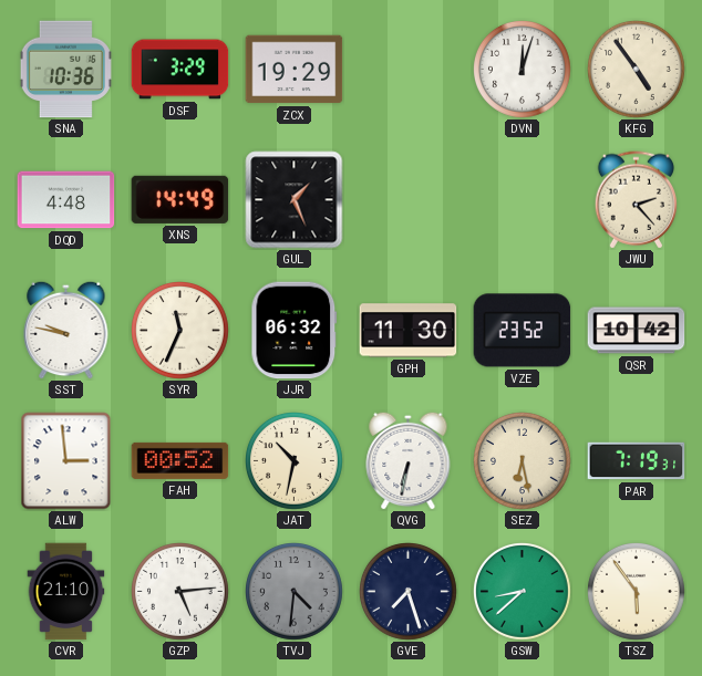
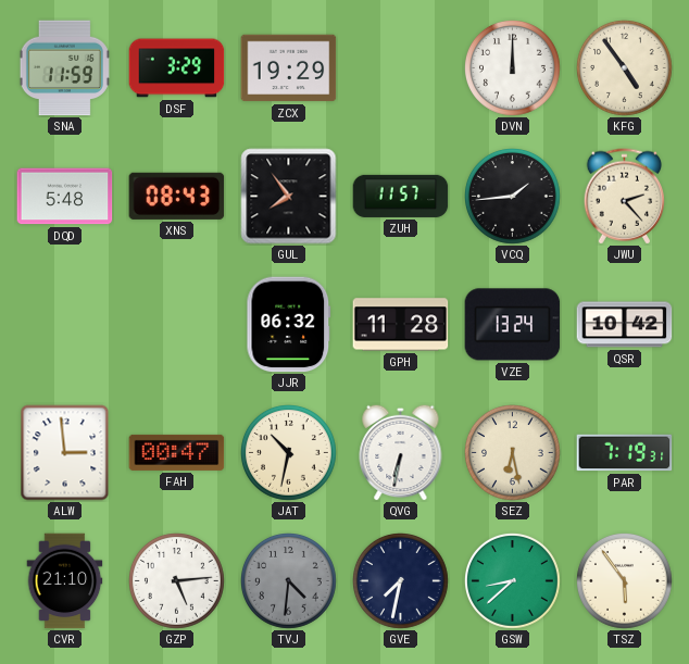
SNA: 10:36 -> 11:59 (64, 68)
DVN: 12:03 -> 12:00 (513, 68)
DQD: 4:48 -> 5:48 (65, 197)
XNS: 14:49 -> 08:43 (177, 196)
GUL: 1:26 -> 7:54 (289, 197)
ZUH: none -> 11:57 (401, 196)
VCQ: none -> 1:44 (513, 197)
SST: 9:47 -> none (66, 330)
SYR: 11:34 -> none (180, 331)
GPH: 11:30 -> 11:28 (401, 325)
VZE: 23:52 -> 13:24 (513, 325)
FAH: 00:52 -> 00:47 (177, 452)
GVE: 7:27 -> 7:32 (401, 581)
